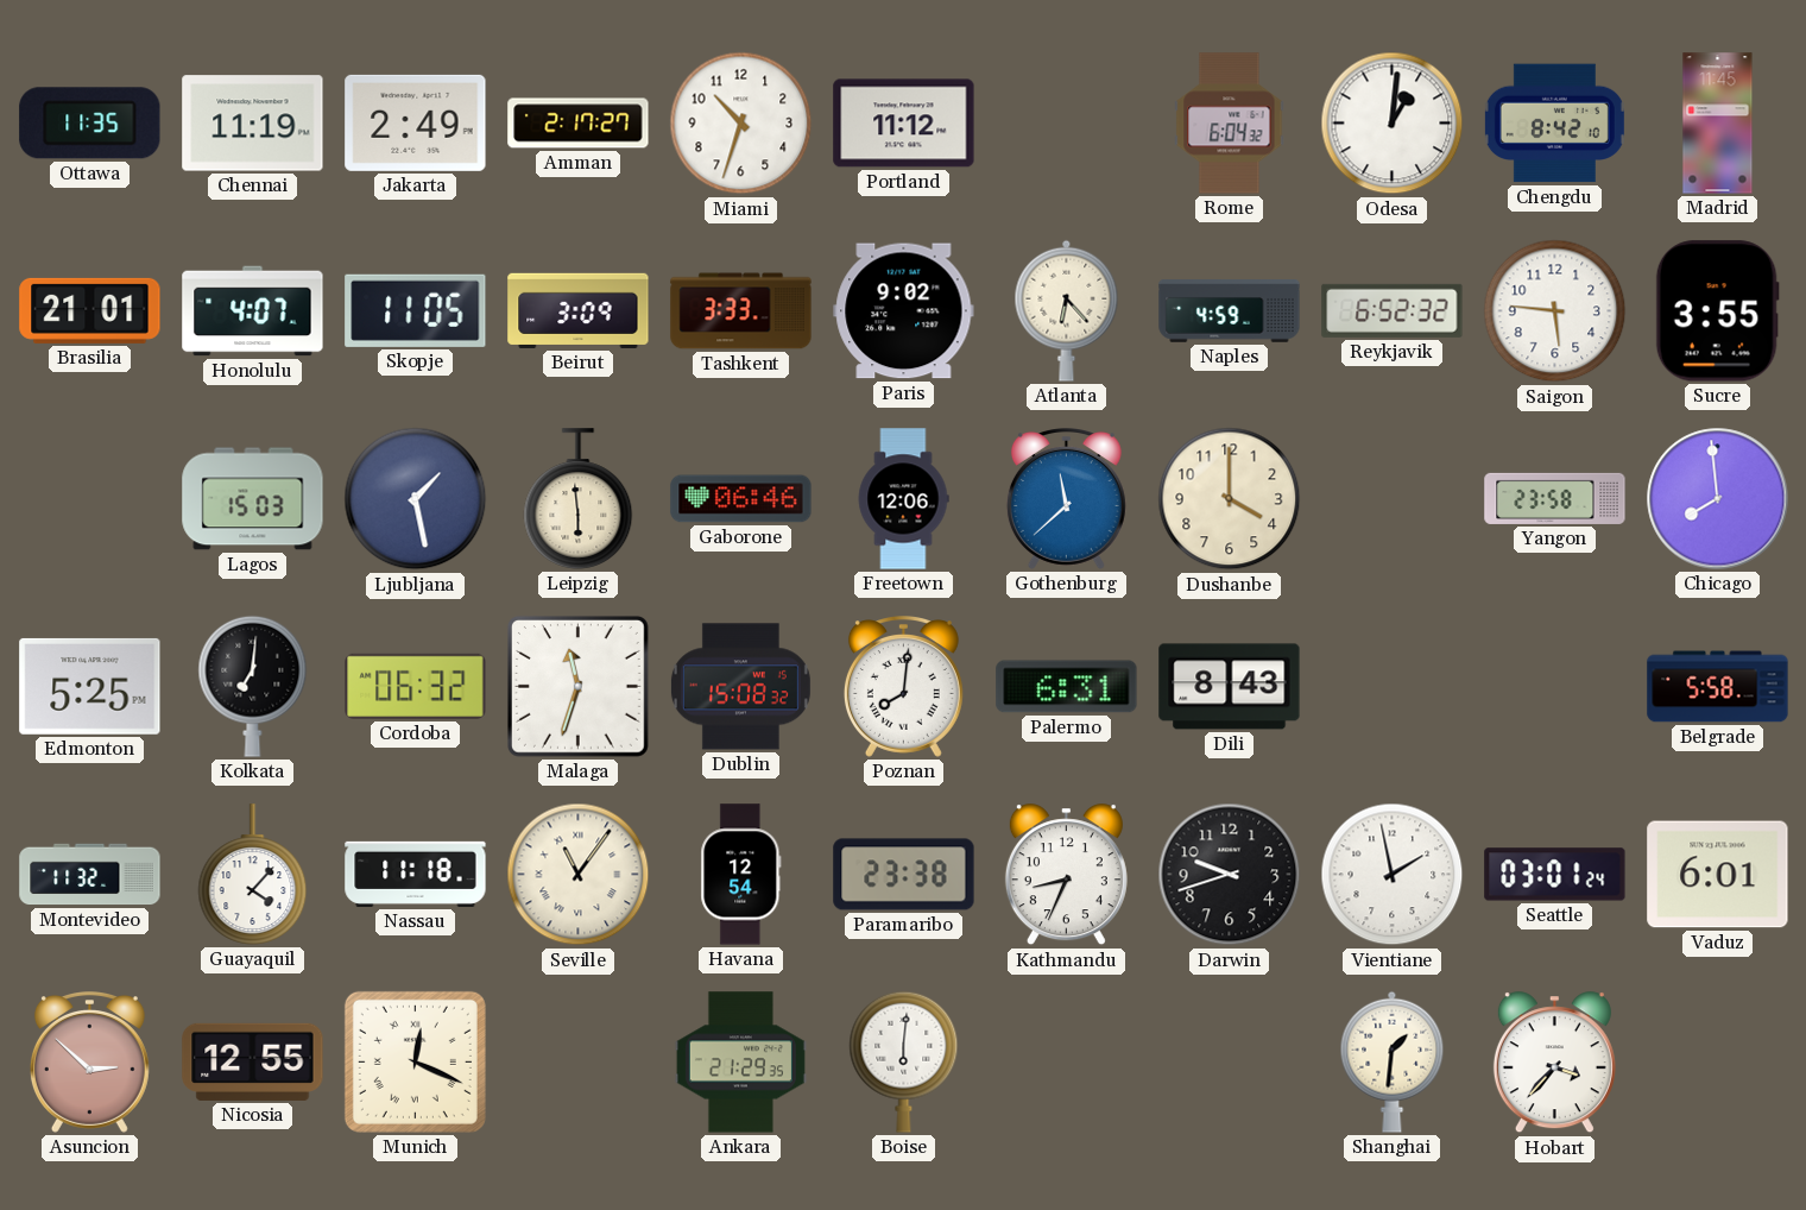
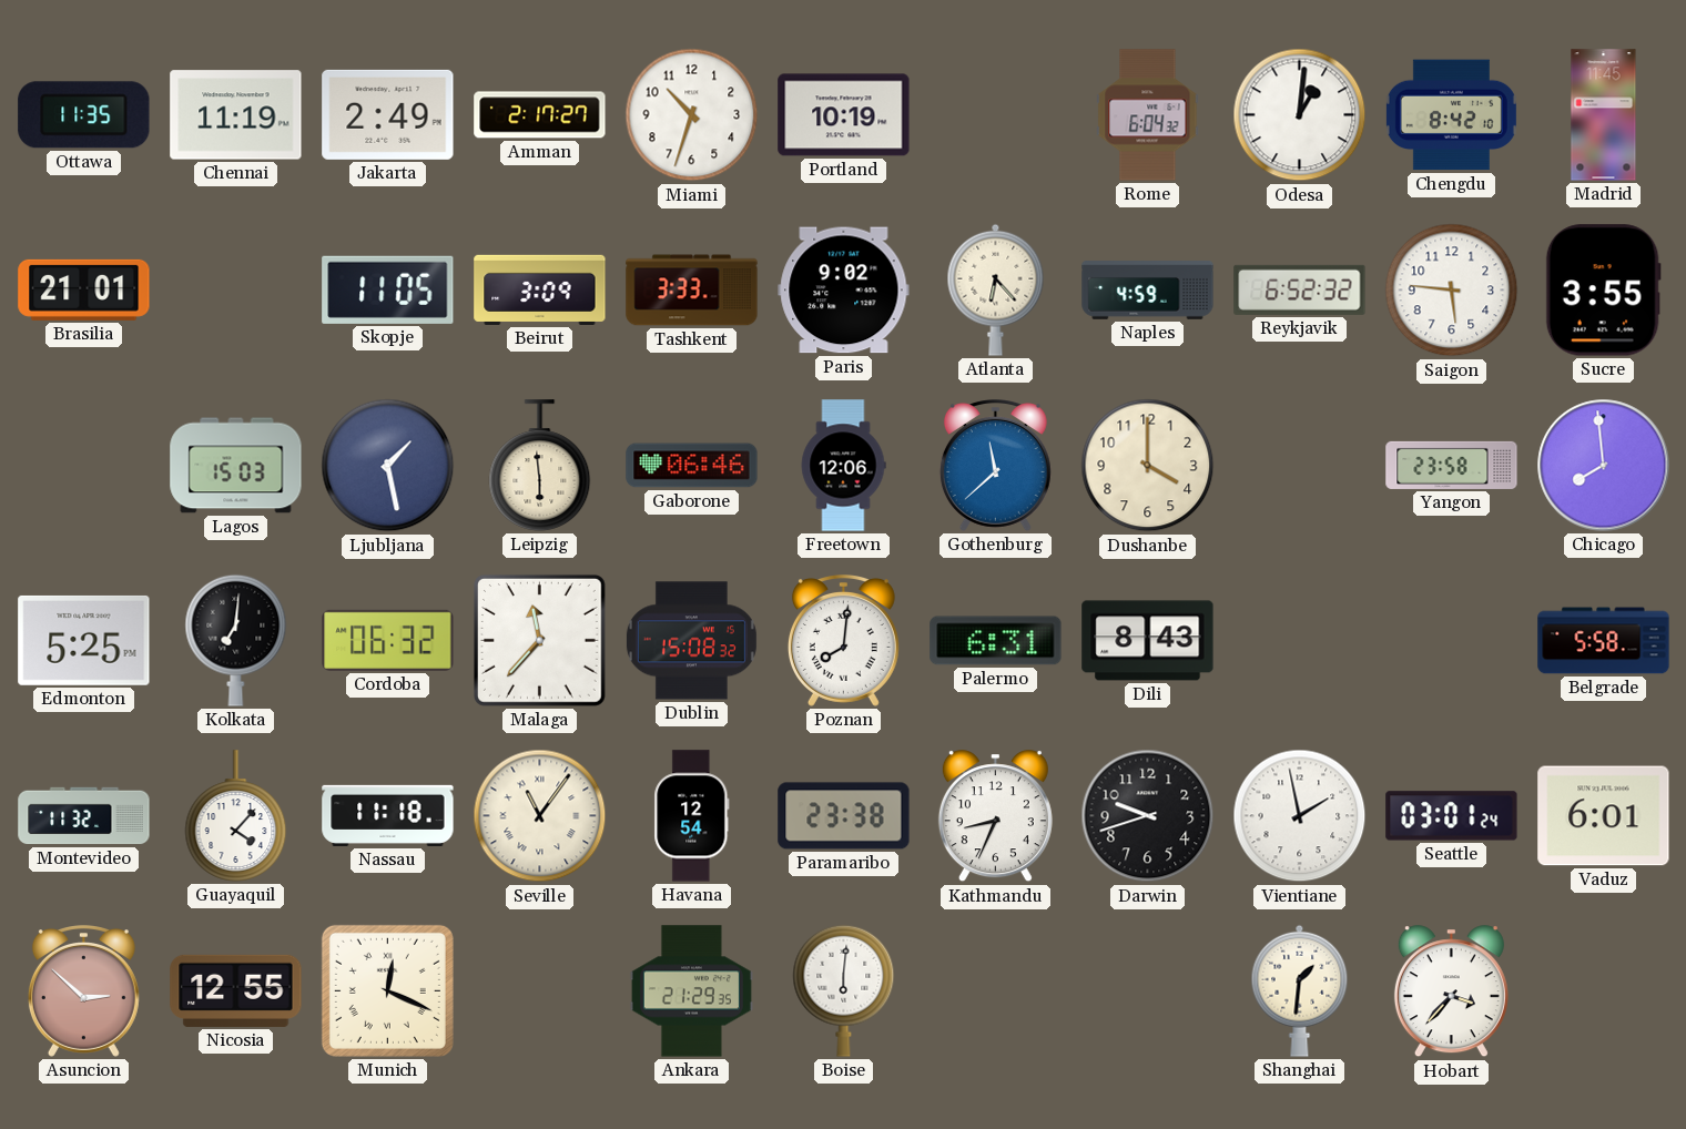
Portland: 11:12 -> 10:19 (844, 115)
Honolulu: 4:07 -> none (253, 311)
Malaga: 11:33 -> 11:37 (539, 640)
